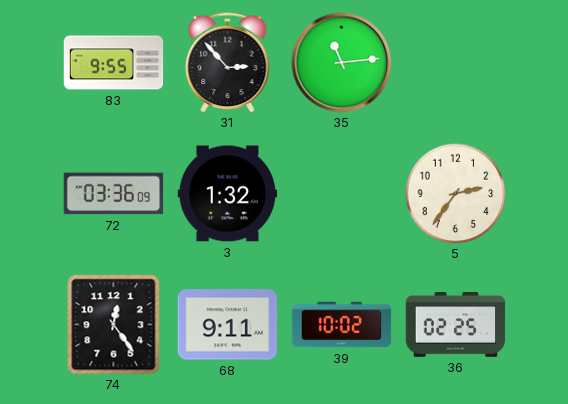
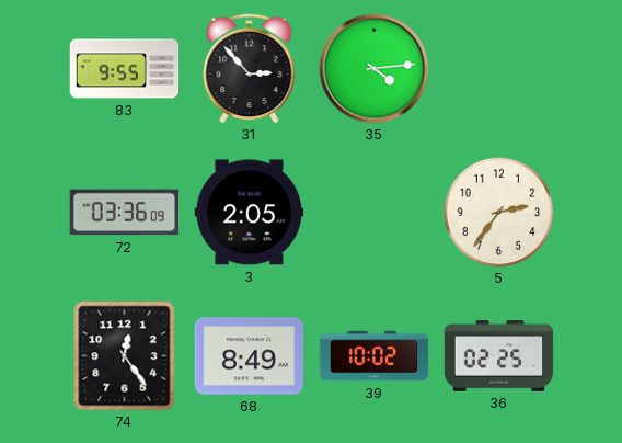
35: 11:14 -> 4:14 (375, 69)
3: 1:32 -> 2:05 (250, 213)
68: 9:11 -> 8:49 (250, 356)
